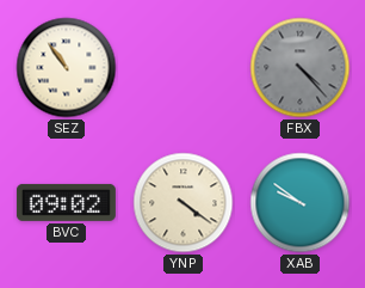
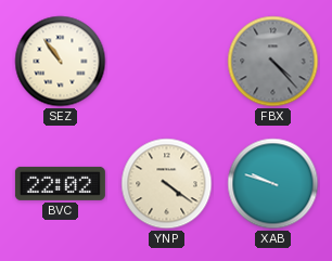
BVC: 09:02 -> 22:02 (60, 183)
XAB: 9:51 -> 9:48 (273, 184)
